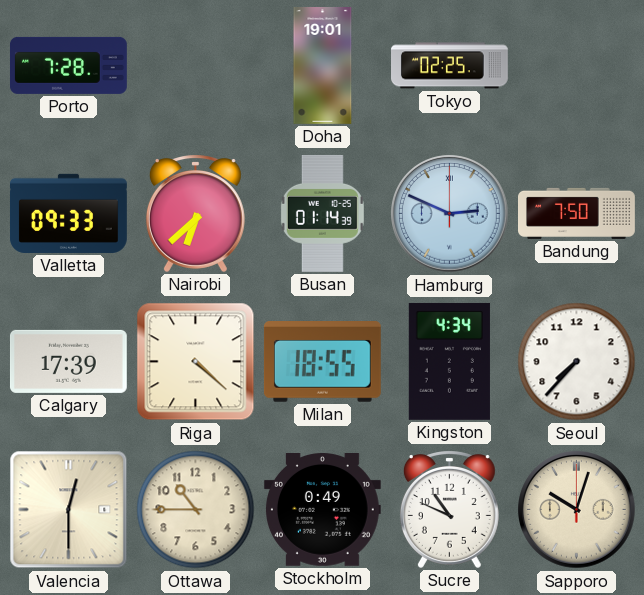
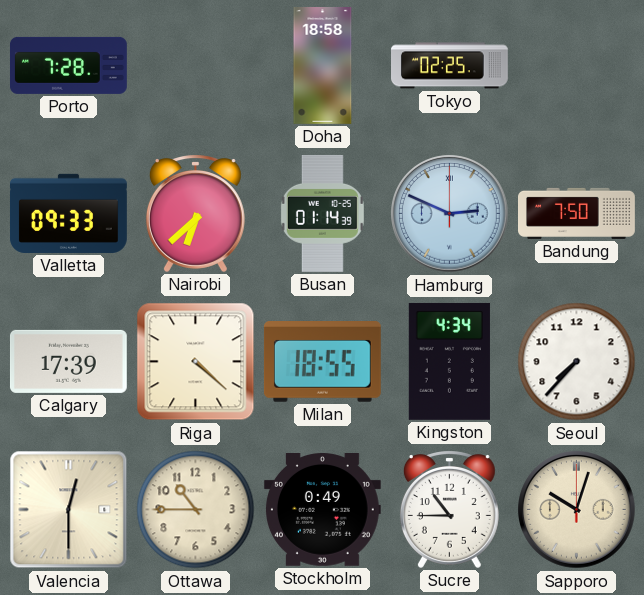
Doha: 19:01 -> 18:58 (323, 66)
Sucre: 10:49 -> 10:45 (449, 509)
